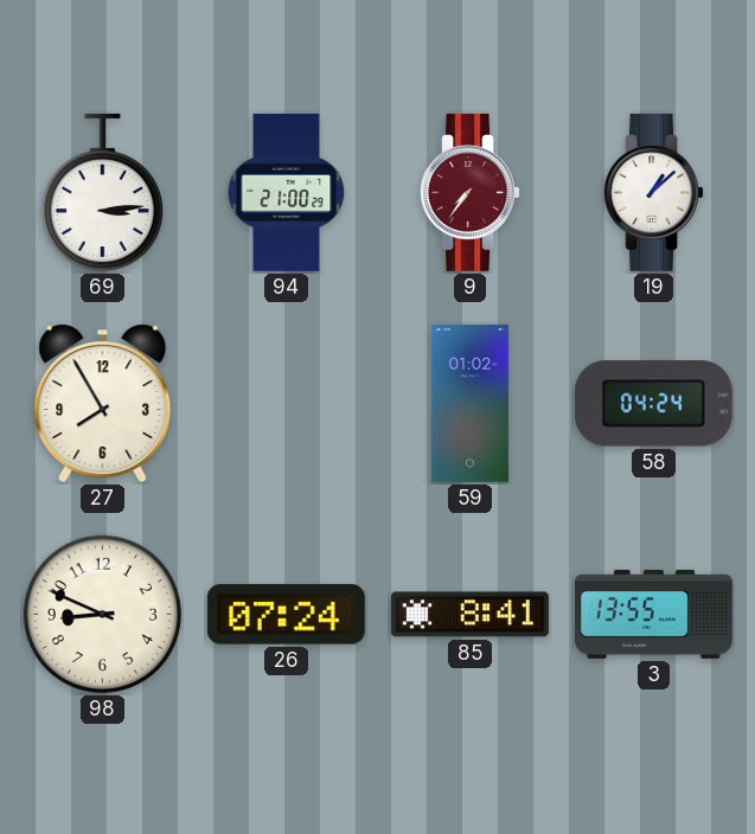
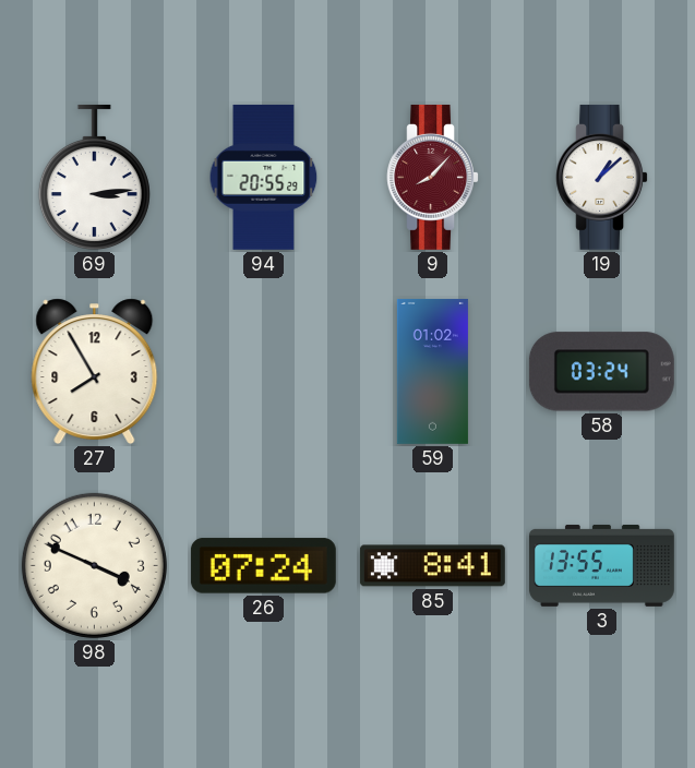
94: 21:00 -> 20:55 (264, 177)
9: 7:36 -> 8:07 (432, 177)
58: 04:24 -> 03:24 (601, 372)
98: 8:49 -> 3:49 (94, 565)
